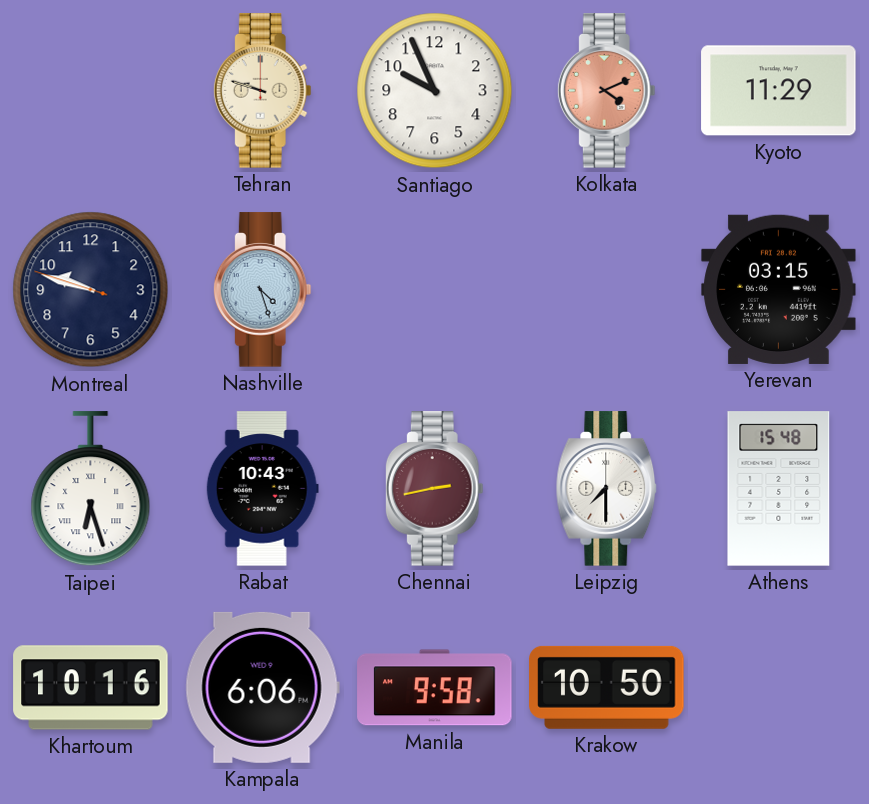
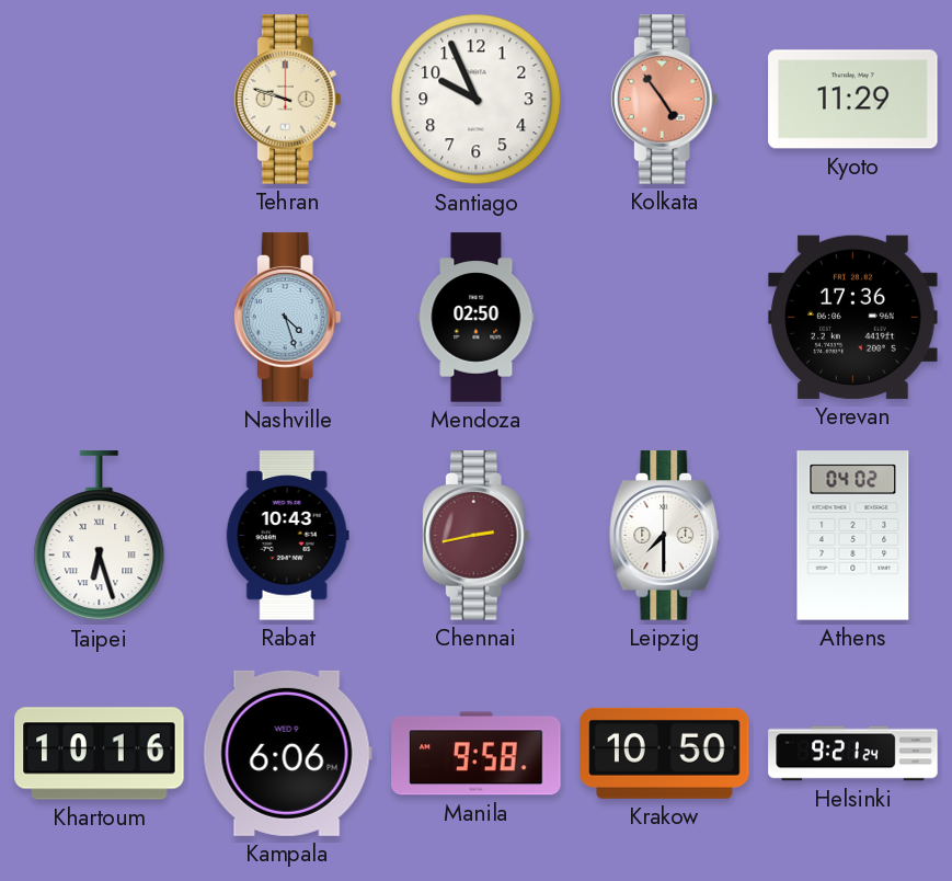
Kolkata: 4:11 -> 4:54 (664, 100)
Montreal: 9:47 -> none (91, 290)
Mendoza: none -> 02:50 (477, 318)
Yerevan: 03:15 -> 17:36 (853, 317)
Athens: 15:48 -> 04:02 (853, 536)
Helsinki: none -> 9:21 (853, 754)
